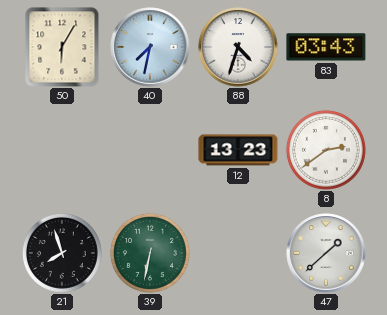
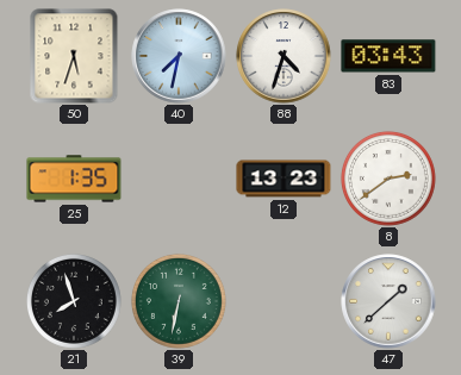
50: 6:05 -> 5:33 (74, 56)
25: none -> 1:35 (74, 179)
